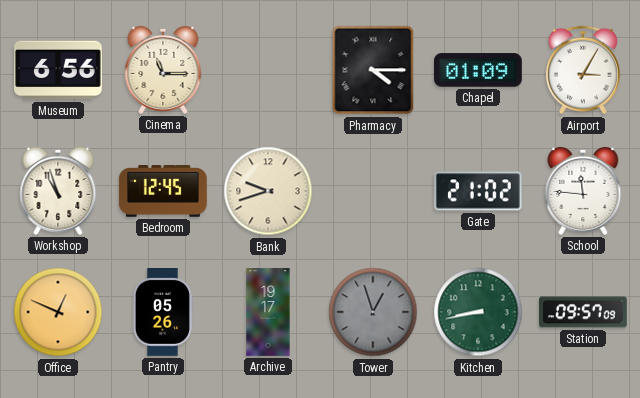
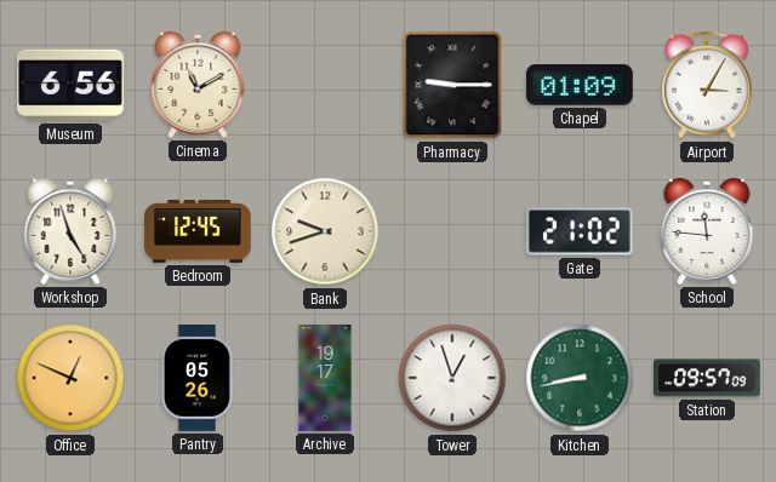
Cinema: 11:15 -> 11:10 (198, 85)
Pharmacy: 4:15 -> 9:15 (452, 85)
Workshop: 10:57 -> 4:57 (70, 231)
Tower dial: grey -> white (452, 378)
